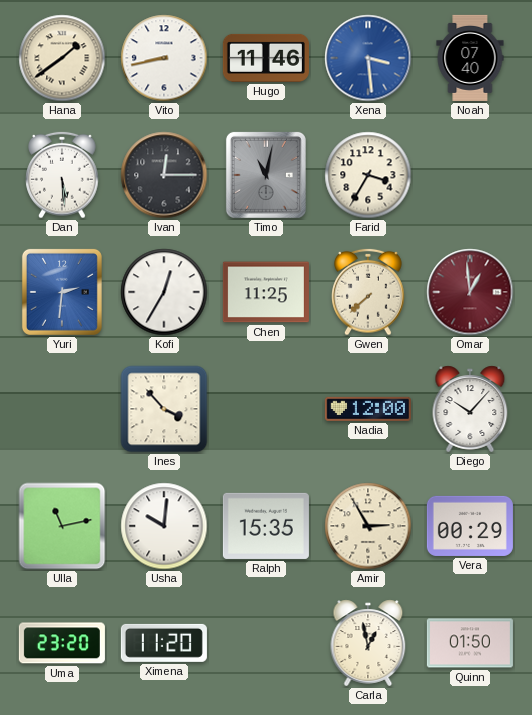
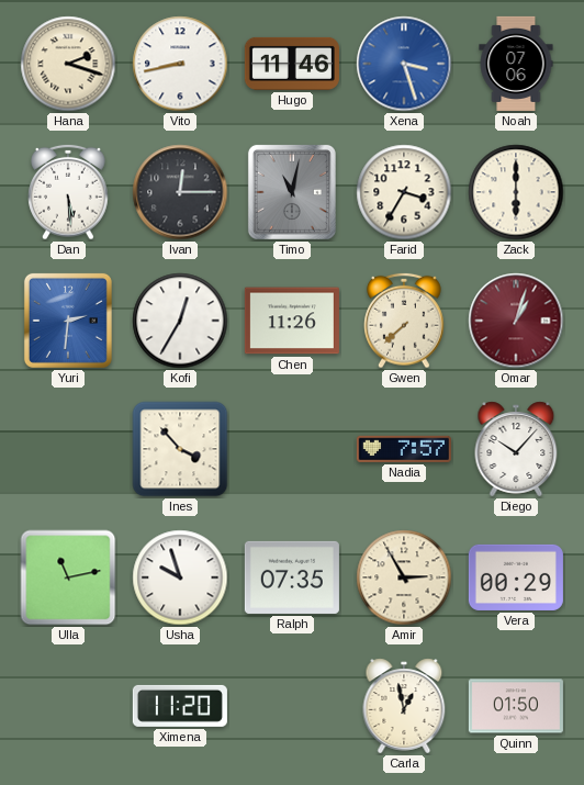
Hana: 1:39 -> 2:18 (68, 64)
Xena: 3:29 -> 3:27 (404, 64)
Noah: 07:40 -> 07:06 (516, 64)
Zack: none -> 6:00 (516, 192)
Chen: 11:25 -> 11:26 (292, 321)
Omar: 12:59 -> 1:03 (516, 321)
Nadia: 12:00 -> 7:57 (404, 449)
Usha: 10:01 -> 9:57 (180, 577)
Ralph: 15:35 -> 07:35 (292, 577)
Uma: 23:20 -> none (62, 643)
